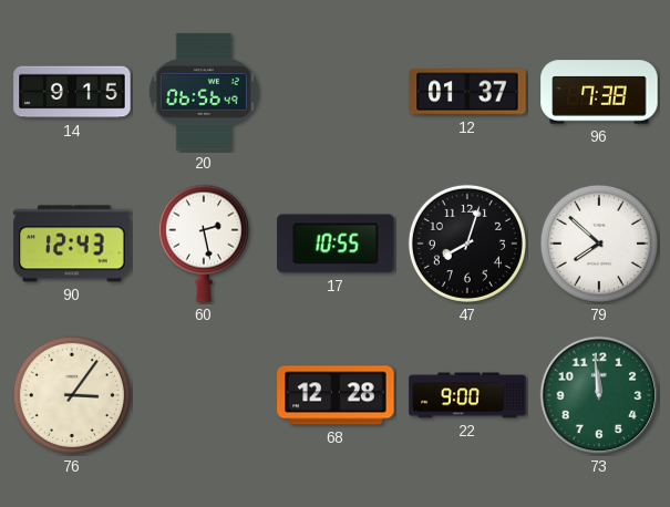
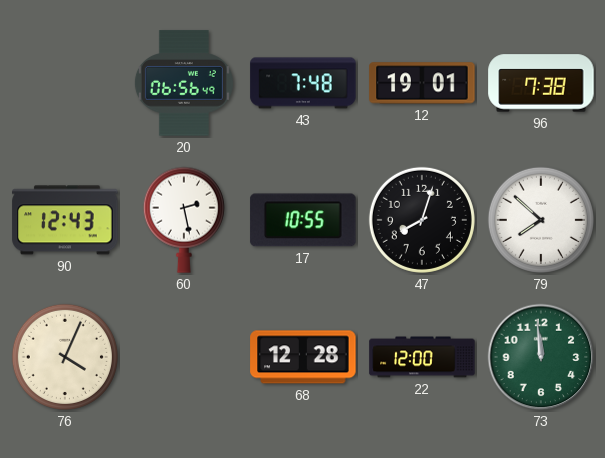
14: 9:15 -> none (72, 92)
43: none -> 7:48 (303, 83)
12: 01:37 -> 19:01 (422, 83)
76: 3:06 -> 4:04 (65, 357)
22: 9:00 -> 12:00 (422, 357)
